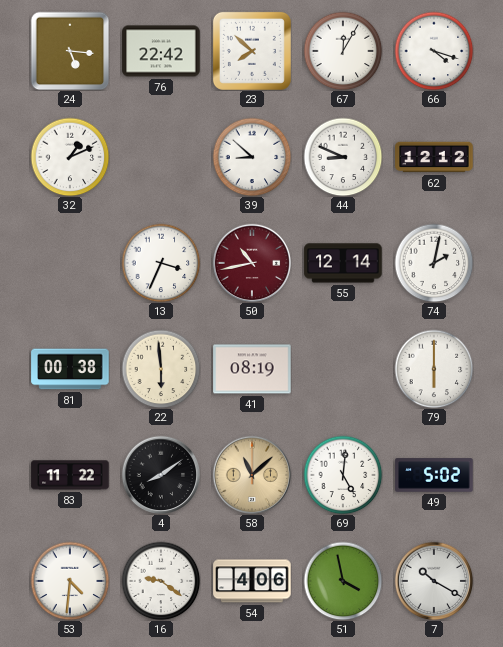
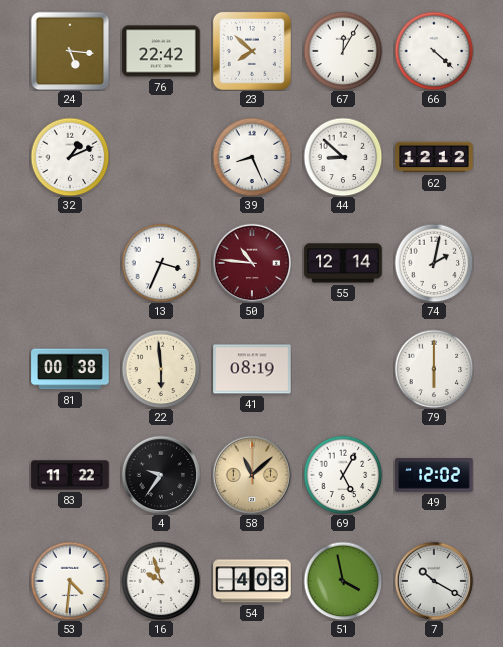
66: 4:18 -> 4:22 (434, 51)
39: 8:52 -> 8:26 (252, 157)
44: 8:49 -> 8:52 (343, 157)
50: 10:43 -> 10:46 (252, 263)
4: 8:09 -> 9:36 (161, 475)
69: 5:01 -> 5:05 (343, 475)
49: 5:02 -> 12:02 (434, 475)
16: 9:21 -> 9:57 (161, 581)
54: 4:06 -> 4:03 (252, 581)
